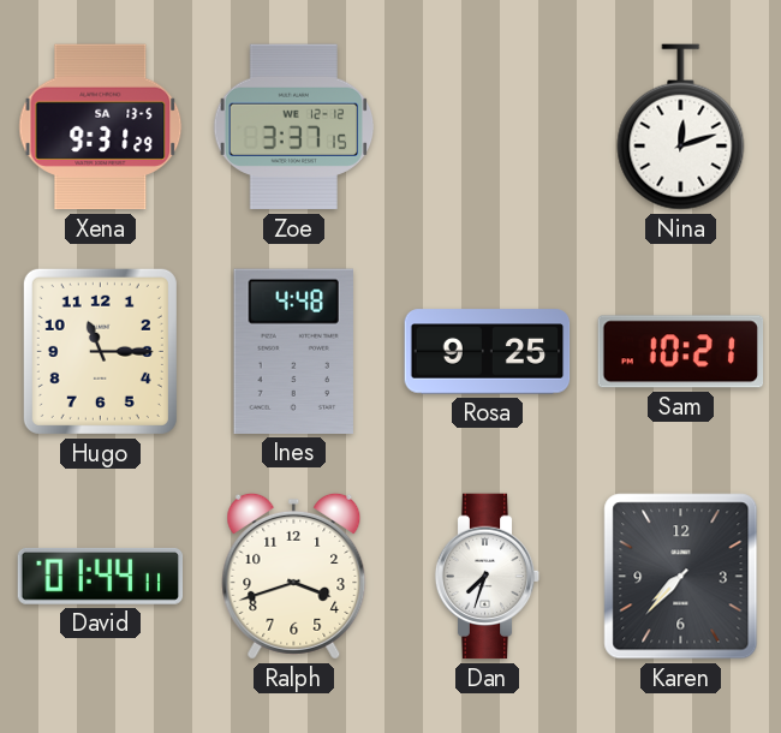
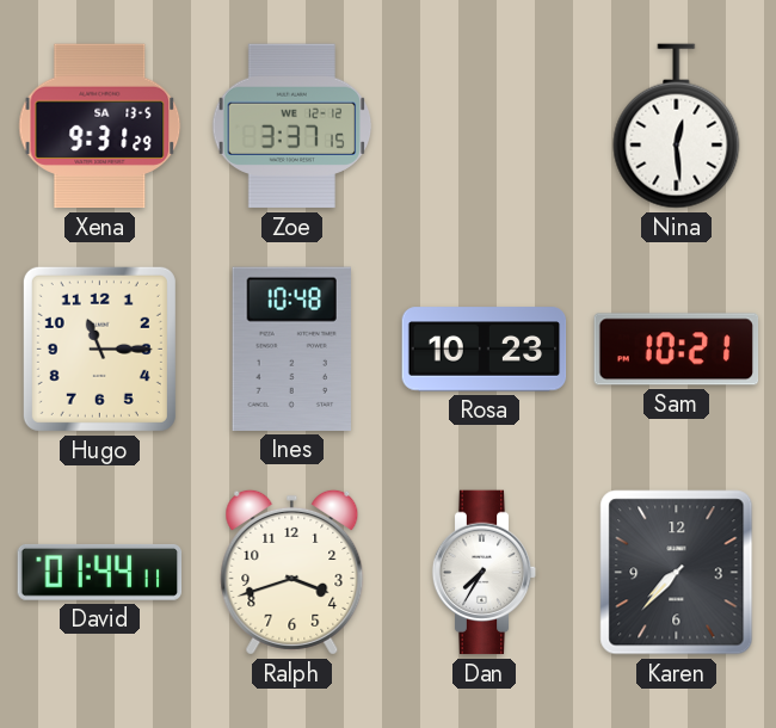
Nina: 12:12 -> 12:29 (677, 127)
Ines: 4:48 -> 10:48 (291, 348)
Rosa: 9:25 -> 10:23 (485, 350)
Dan: 7:33 -> 7:35 (485, 573)
